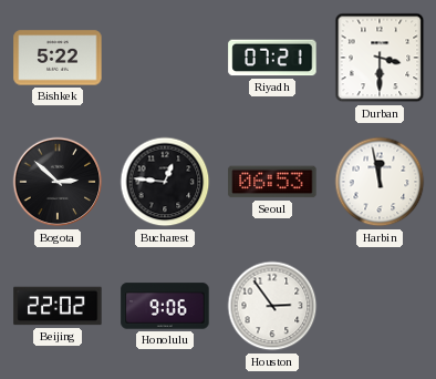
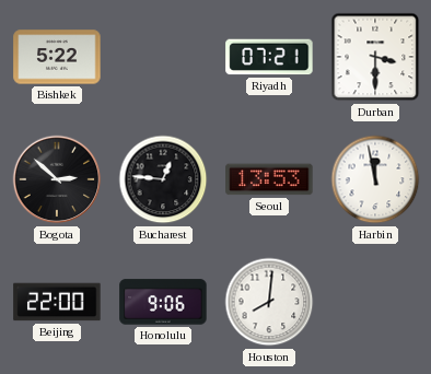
Seoul: 06:53 -> 13:53 (269, 179)
Beijing: 22:02 -> 22:00 (57, 302)
Houston: 2:54 -> 8:01 (269, 302)
